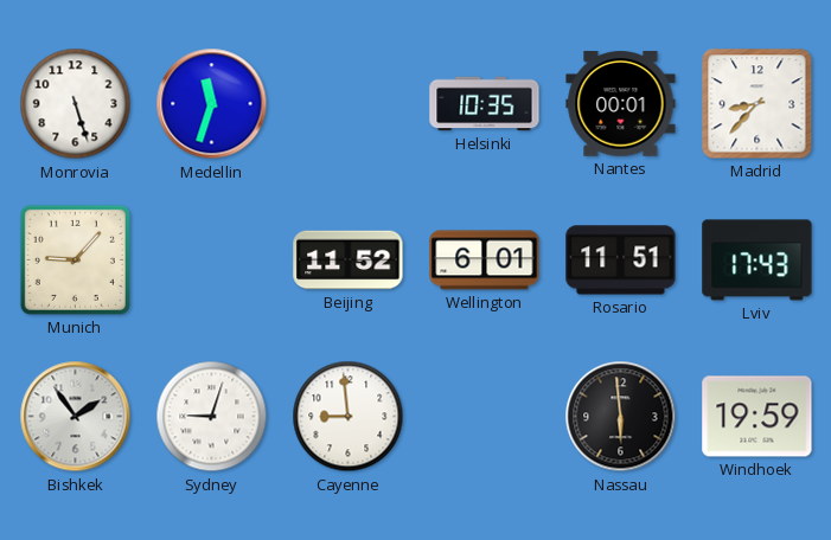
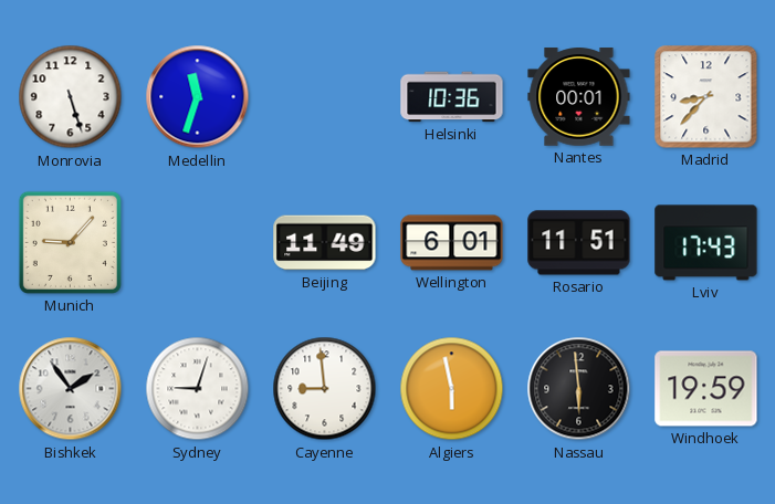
Helsinki: 10:35 -> 10:36 (452, 97)
Beijing: 11:52 -> 11:49 (325, 243)
Algiers: none -> 5:58 (452, 389)
